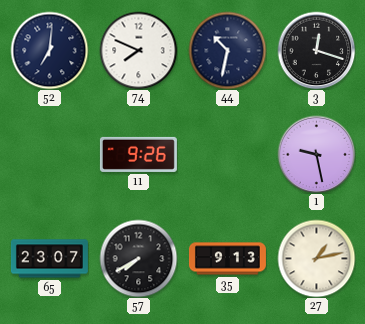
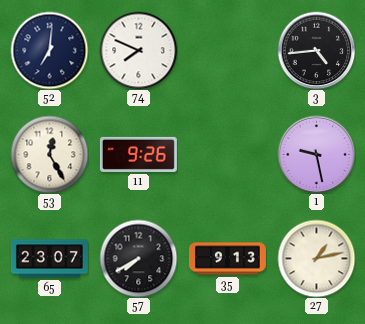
44: 10:32 -> none (227, 50)
3: 12:18 -> 4:44 (316, 50)
53: none -> 12:25 (49, 154)
